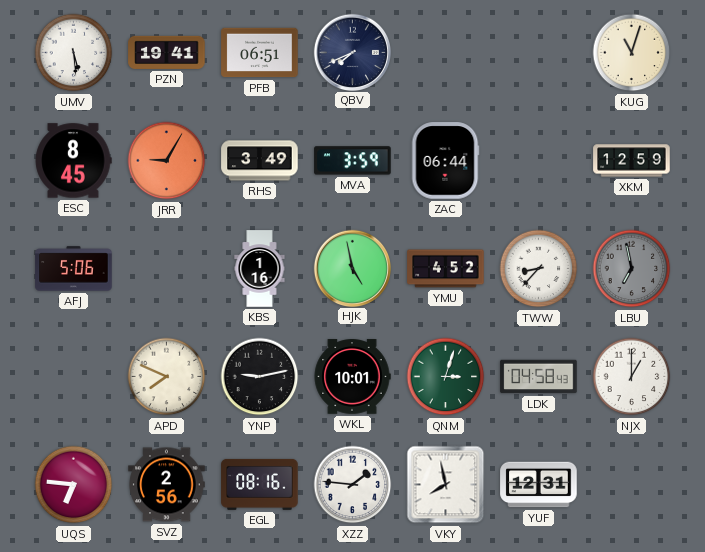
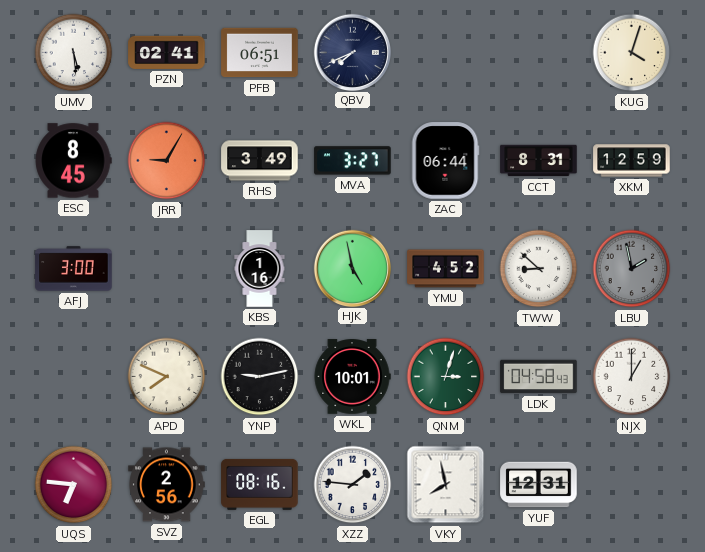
PZN: 19:41 -> 02:41 (167, 52)
KUG: 11:03 -> 4:03 (632, 53)
MVA: 3:59 -> 3:27 (353, 161)
CCT: none -> 8:31 (539, 161)
AFJ: 5:06 -> 3:00 (74, 269)
TWW: 8:37 -> 8:52 (539, 269)
LBU: 6:58 -> 1:58 (632, 269)
